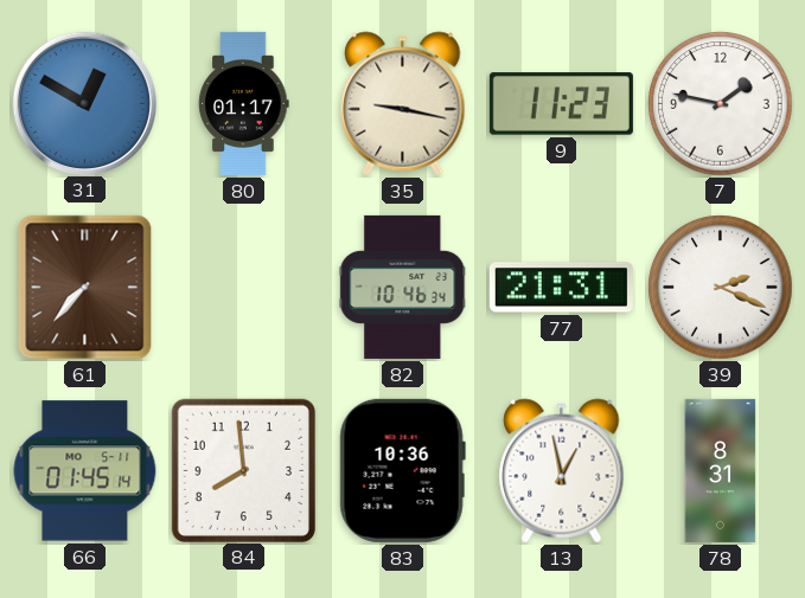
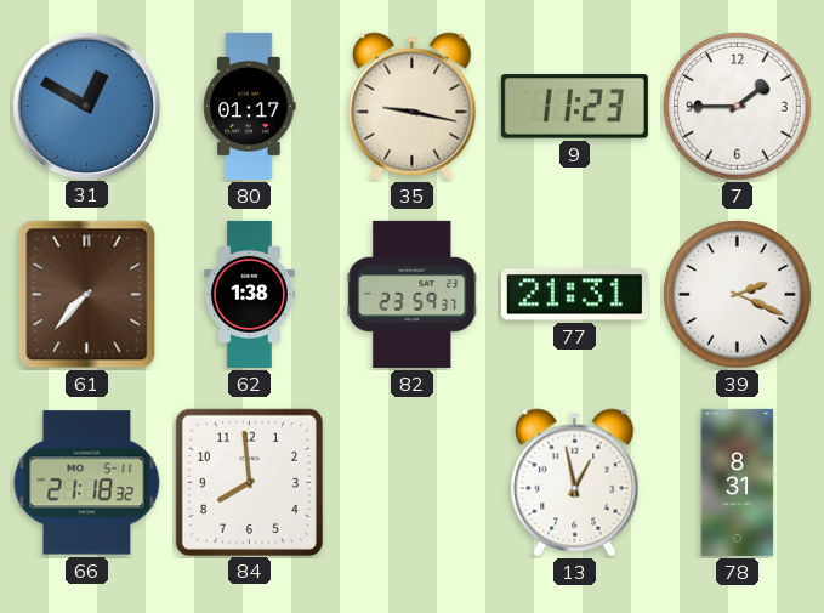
7: 1:47 -> 1:45 (738, 107)
62: none -> 1:38 (249, 294)
82: 10:46 -> 23:59 (413, 294)
66: 01:45 -> 21:18 (87, 483)
83: 10:36 -> none (402, 470)
